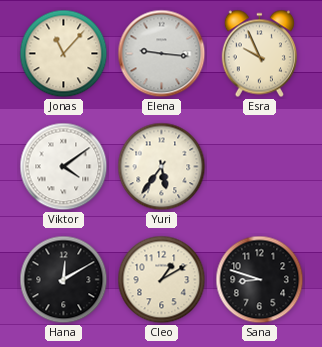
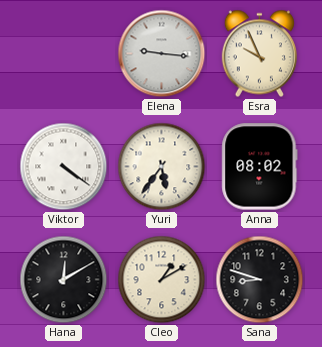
Jonas: 11:07 -> none (64, 54)
Viktor: 4:09 -> 4:21 (64, 167)
Anna: none -> 08:02 (260, 167)
